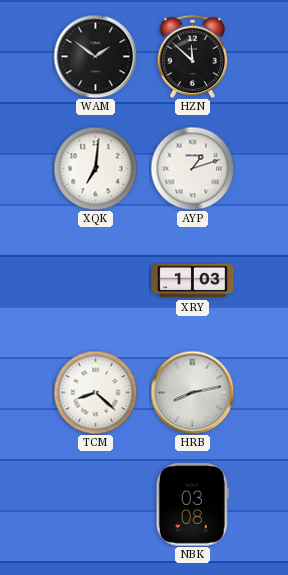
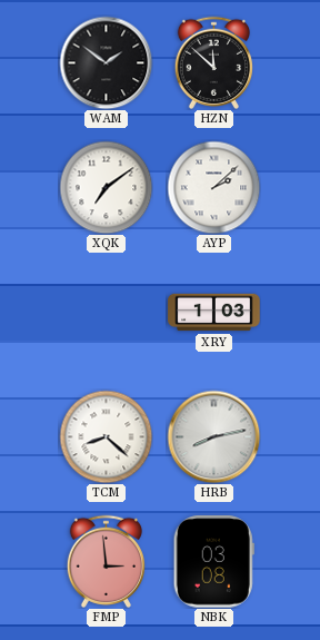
XQK: 7:01 -> 7:09 (106, 187)
AYP: 1:12 -> 2:08 (213, 187)
FMP: none -> 2:59 (106, 561)
